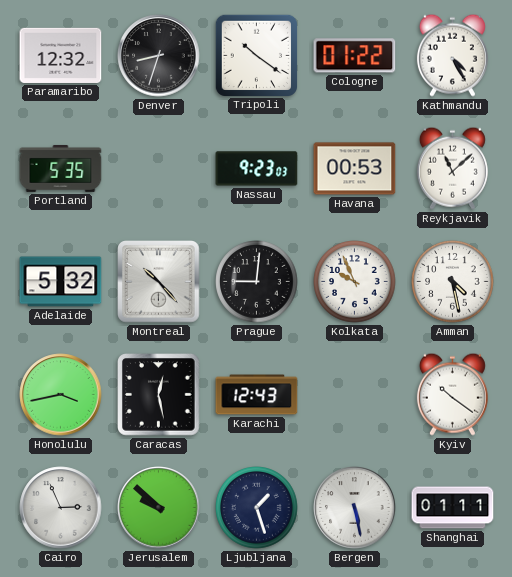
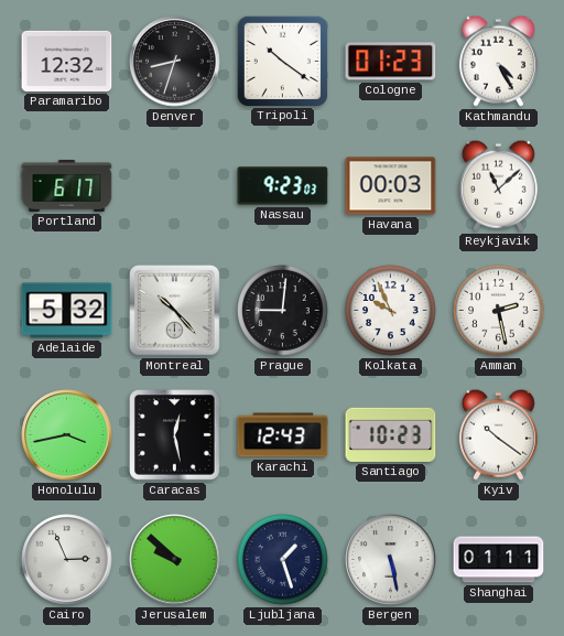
Cologne: 01:22 -> 01:23 (391, 62)
Portland: 5:35 -> 6:17 (67, 185)
Havana: 00:53 -> 00:03 (391, 186)
Amman: 4:28 -> 2:28 (499, 311)
Santiago: none -> 10:23 (391, 434)
